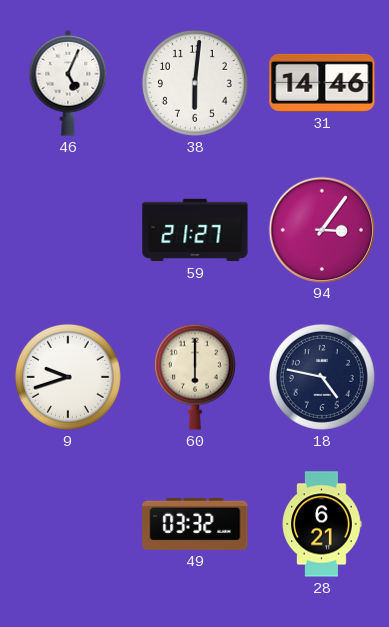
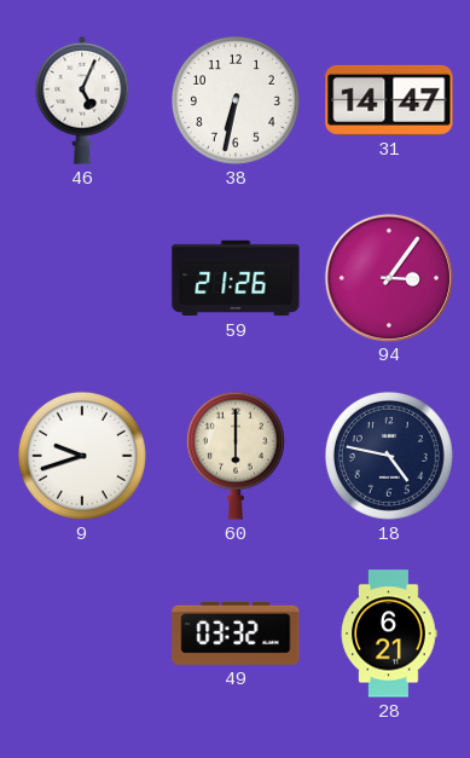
38: 6:01 -> 6:32 (236, 100)
31: 14:46 -> 14:47 (389, 100)
59: 21:27 -> 21:26 (236, 278)
